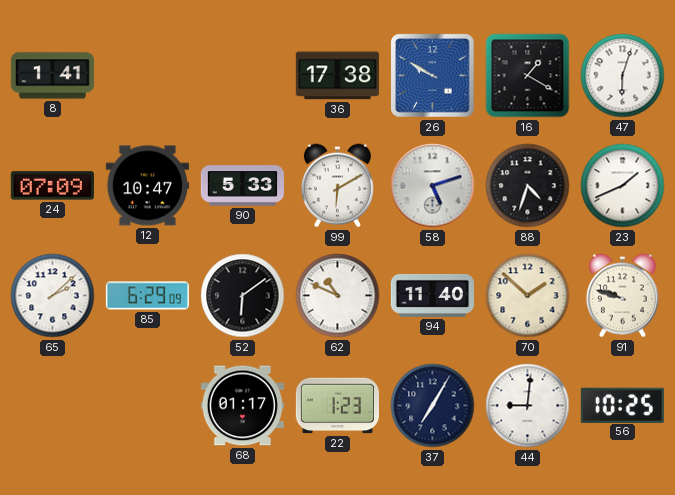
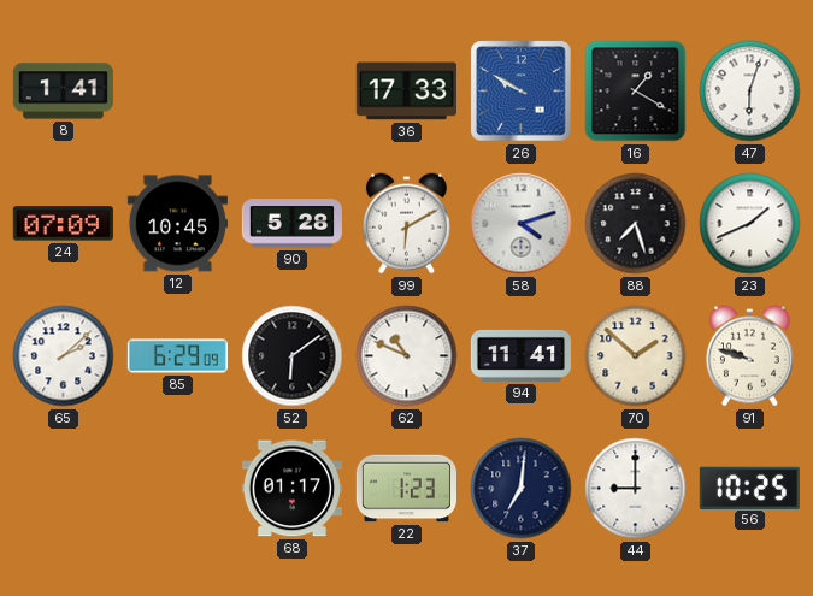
36: 17:38 -> 17:33 (406, 92)
12: 10:47 -> 10:45 (177, 224)
90: 5:33 -> 5:28 (291, 224)
58: 5:12 -> 4:12 (522, 224)
88: 4:33 -> 7:27 (636, 224)
94: 11:40 -> 11:41 (520, 355)
37: 7:05 -> 7:01 (522, 489)
44: 9:01 -> 9:00 (636, 489)
